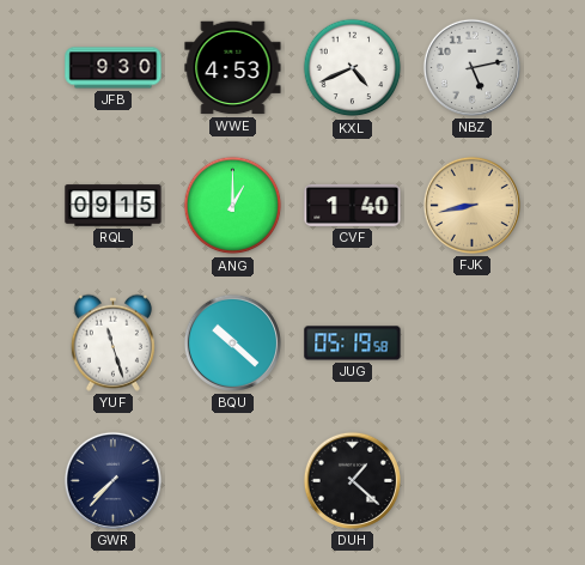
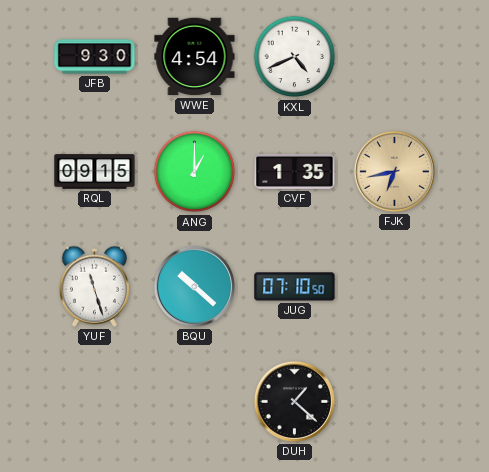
WWE: 4:53 -> 4:54 (195, 57)
NBZ: 5:13 -> none (471, 67)
CVF: 1:40 -> 1:35 (295, 171)
FJK: 8:43 -> 6:43 (394, 171)
JUG: 05:19 -> 07:10 (295, 287)
GWR: 7:37 -> none (112, 480)
